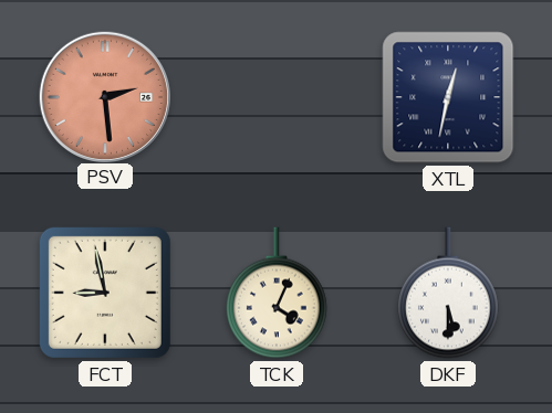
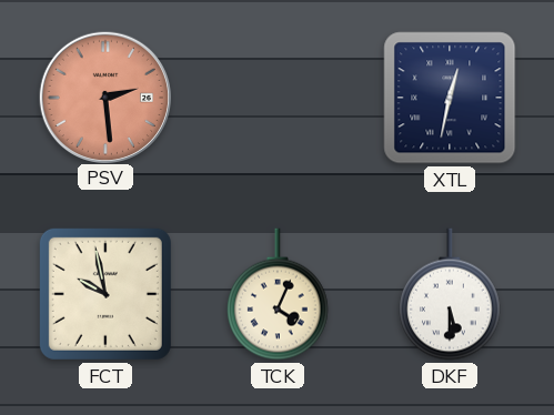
FCT: 8:58 -> 9:58 (105, 294)
